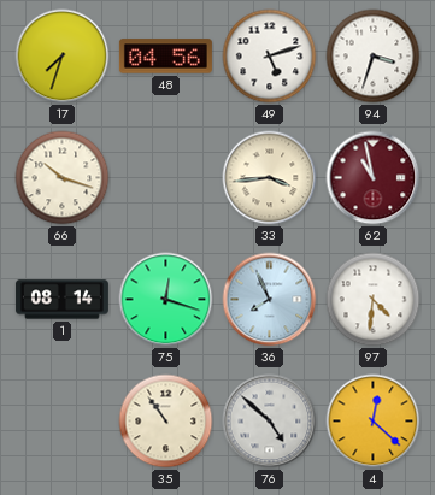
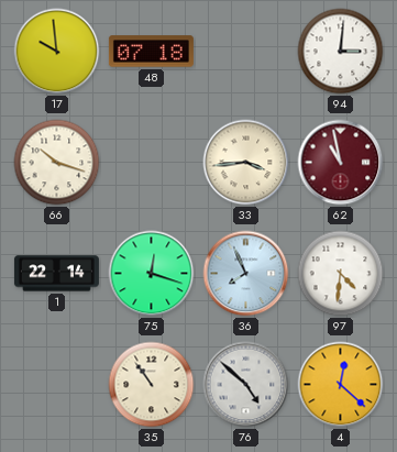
17: 7:33 -> 9:59 (57, 52)
48: 04:56 -> 07:18 (151, 52)
49: 5:12 -> none (270, 57)
94: 3:33 -> 3:01 (341, 52)
1: 08:14 -> 22:14 (56, 274)
